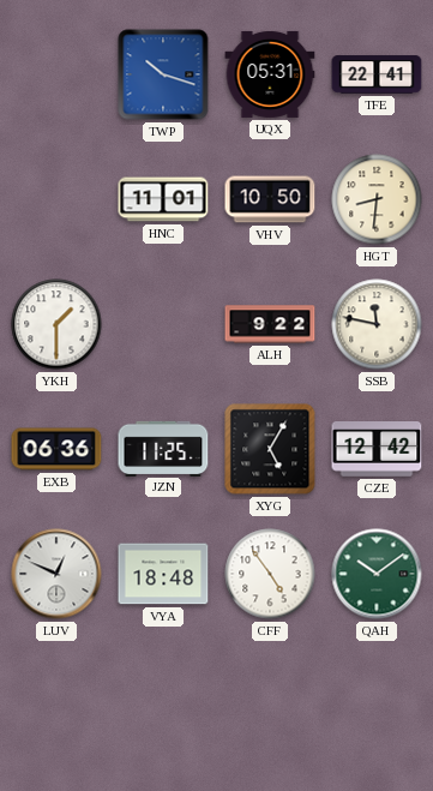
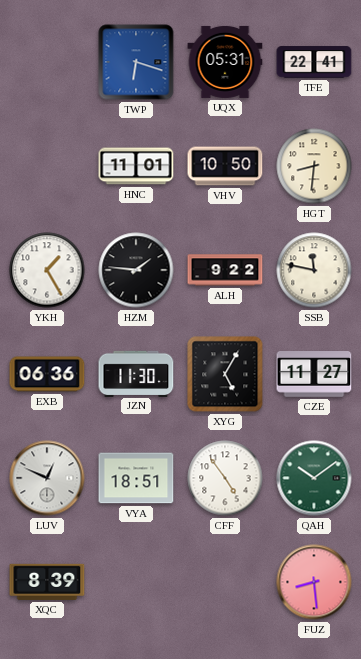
TWP: 10:18 -> 6:18 (136, 62)
YKH: 1:30 -> 1:25 (47, 270)
HZM: none -> 1:46 (136, 270)
JZN: 11:25 -> 11:30 (136, 373)
CZE: 12:42 -> 11:27 (314, 375)
VYA: 18:48 -> 18:51 (136, 478)
XQC: none -> 8:39 (47, 582)
FUZ: none -> 8:29 (314, 582)
